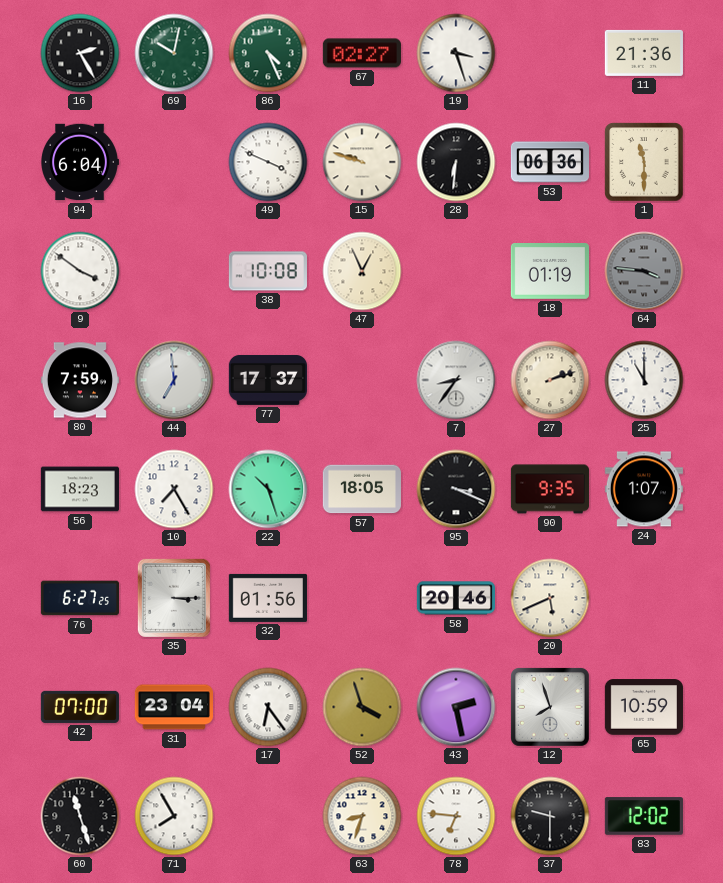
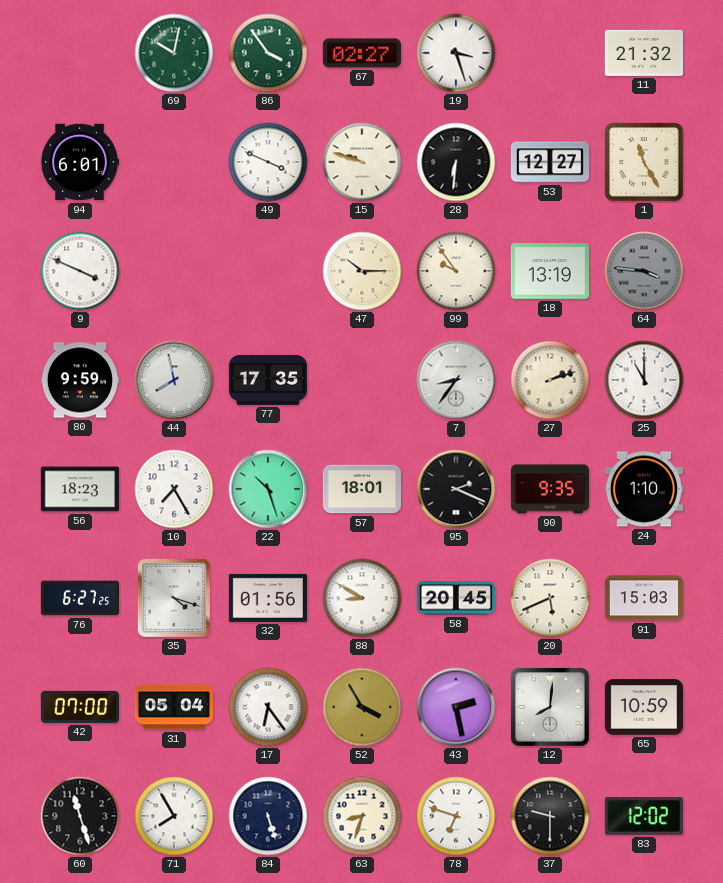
16: 2:25 -> none (80, 53)
86: 4:26 -> 3:54 (268, 53)
11: 21:36 -> 21:32 (644, 53)
94: 6:04 -> 6:01 (80, 162)
53: 06:36 -> 12:27 (550, 162)
1: 11:30 -> 11:25 (644, 162)
9: 3:51 -> 3:49 (80, 271)
38: 10:08 -> none (268, 271)
47: 12:56 -> 10:15 (362, 271)
99: none -> 9:54 (456, 271)
18: 01:19 -> 13:19 (550, 272)
80: 7:59 -> 9:59 (80, 380)
44: 6:59 -> 7:58 (174, 380)
77: 17:37 -> 17:35 (268, 380)
57: 18:05 -> 18:01 (362, 489)
95: 3:19 -> 2:19 (456, 489)
24: 1:07 -> 1:10 (644, 489)
35: 3:15 -> 4:18 (174, 598)
88: none -> 8:50 (362, 598)
58: 20:46 -> 20:45 (456, 598)
91: none -> 15:03 (644, 598)
31: 23:04 -> 05:04 (174, 707)
52: 3:57 -> 3:55 (362, 707)
12: 7:57 -> 8:01 (550, 707)
84: none -> 5:27 (268, 816)
78: 6:46 -> 6:48 (456, 816)
